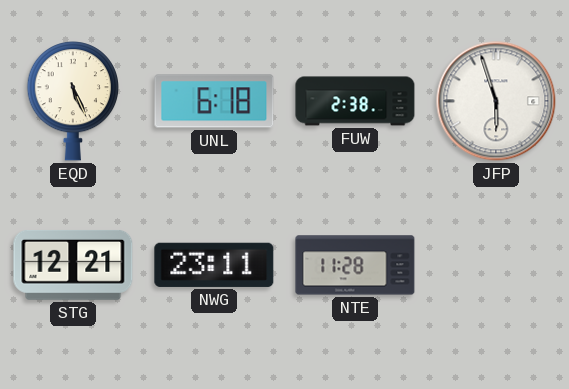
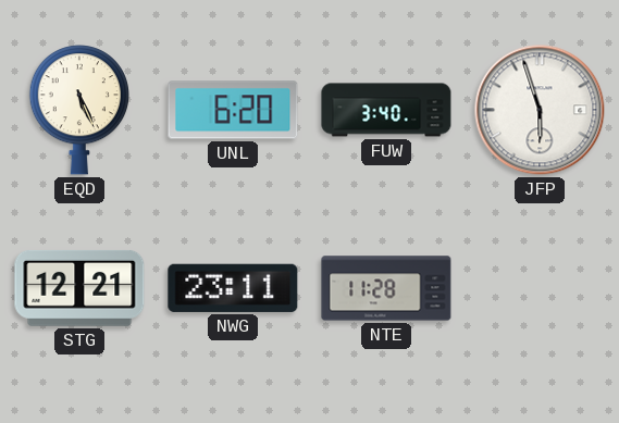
UNL: 6:18 -> 6:20 (233, 110)
FUW: 2:38 -> 3:40 (386, 110)
